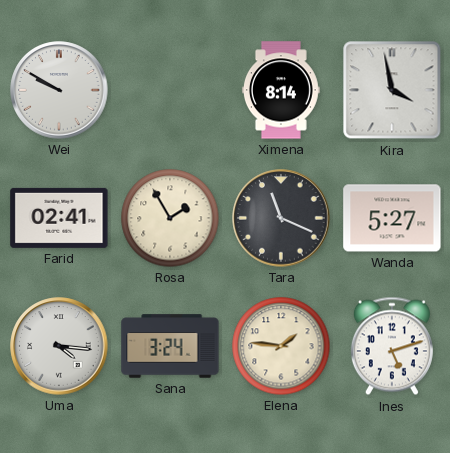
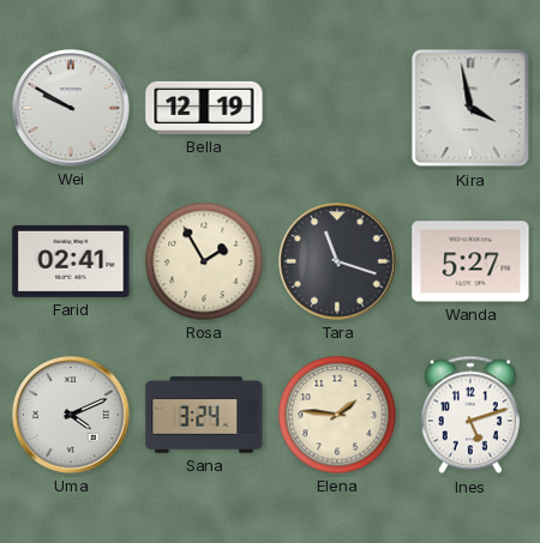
Bella: none -> 12:19 (204, 108)
Ximena: 8:14 -> none (281, 90)
Tara: 11:19 -> 11:18 (337, 261)
Uma: 4:16 -> 4:11 (71, 415)
